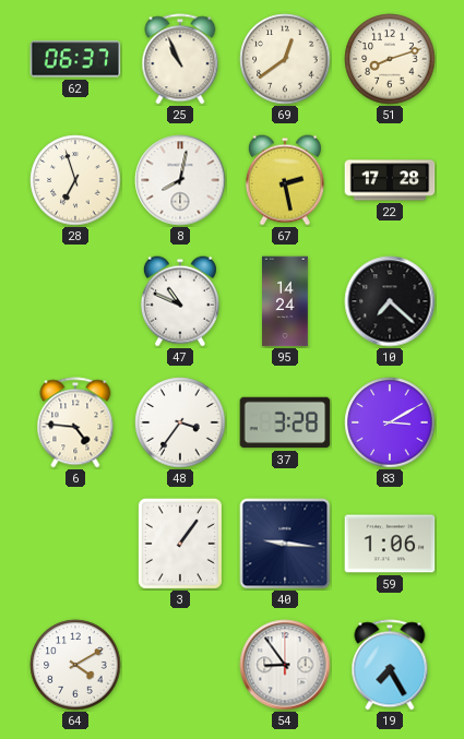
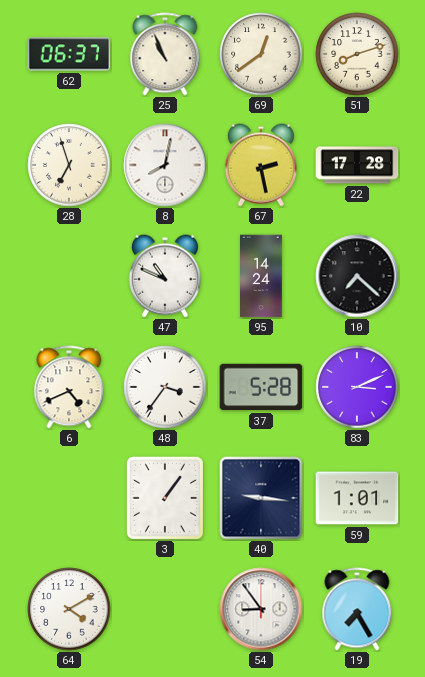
6: 4:46 -> 4:41 (69, 387)
37: 3:28 -> 5:28 (261, 387)
83: 3:10 -> 3:11 (357, 387)
59: 1:06 -> 1:01 (357, 498)
